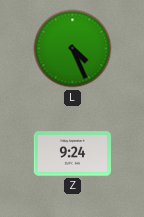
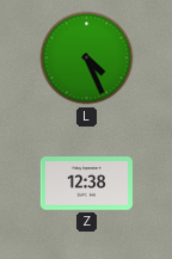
Z: 9:24 -> 12:38 (86, 184)
